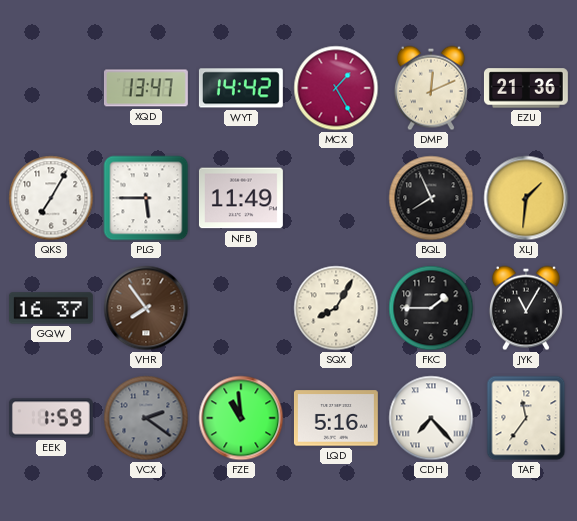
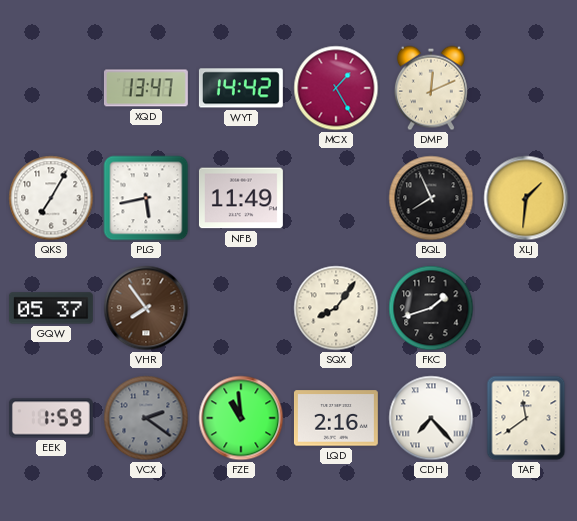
EZU: 21:36 -> none (526, 88)
PLG: 5:45 -> 5:43 (146, 198)
GQW: 16:37 -> 05:37 (51, 308)
SQX: 8:05 -> 8:06 (336, 308)
FKC: 1:45 -> 1:42 (431, 308)
JYK: 11:05 -> none (526, 308)
LQD: 5:16 -> 2:16 (336, 418)
TAF: 11:36 -> 11:39 (526, 418)
